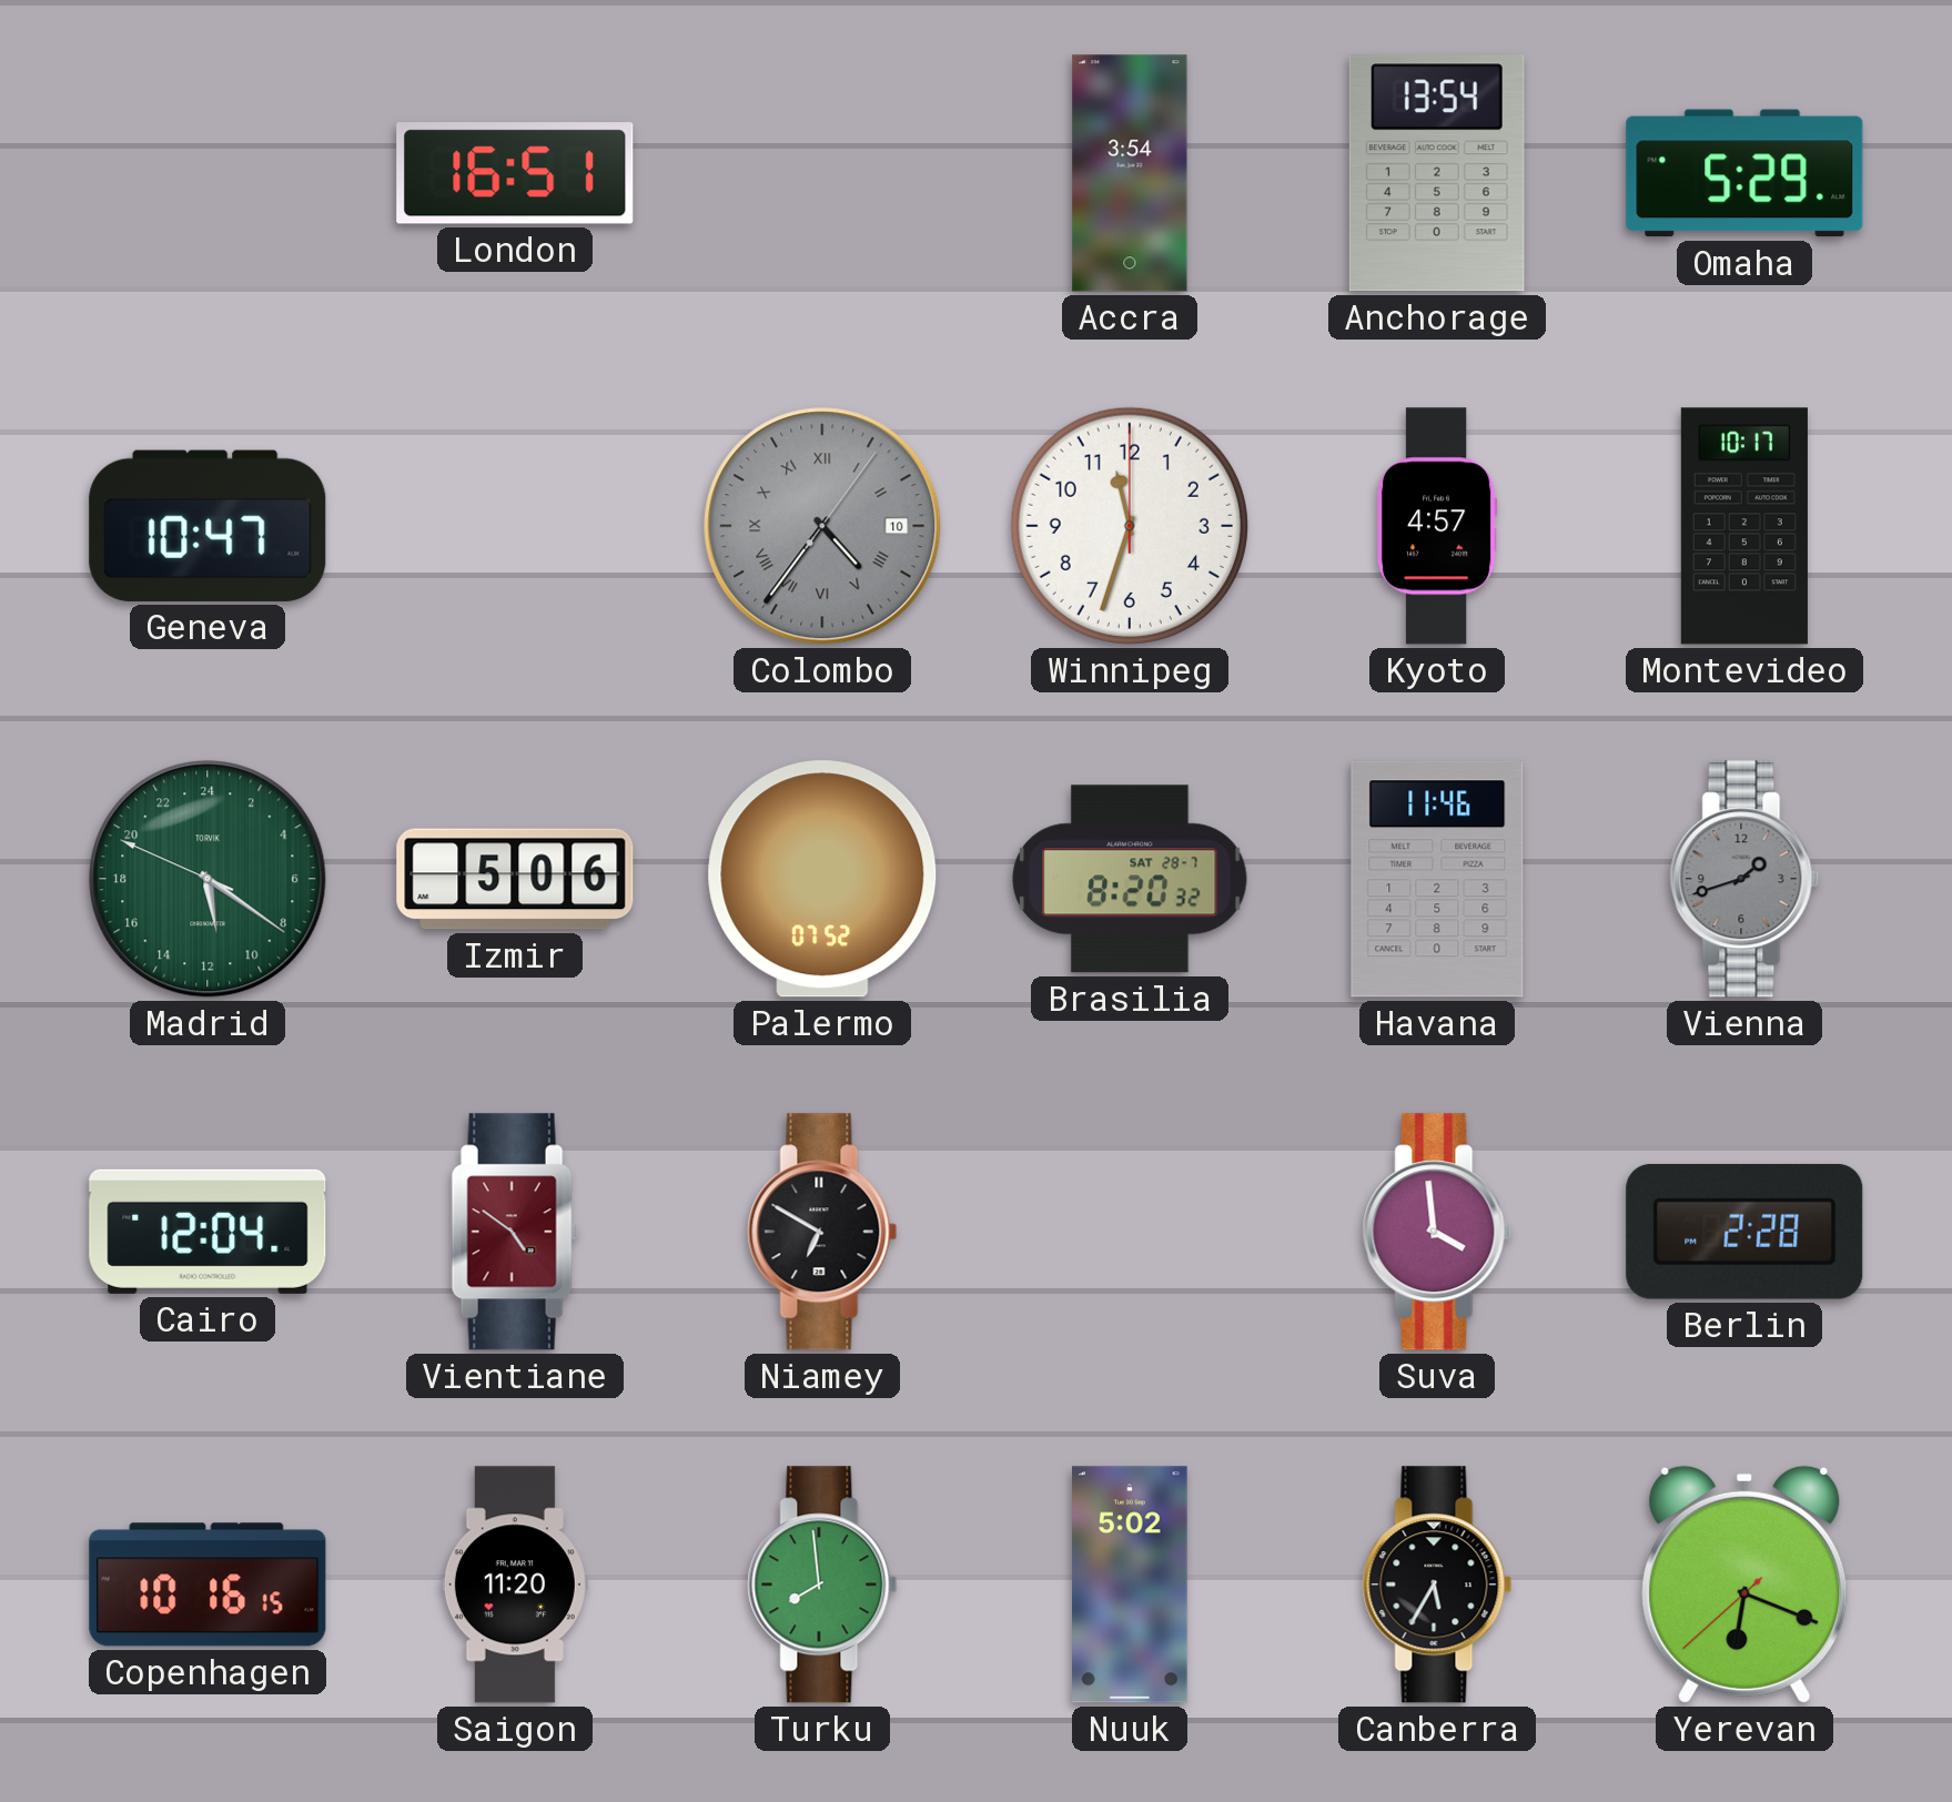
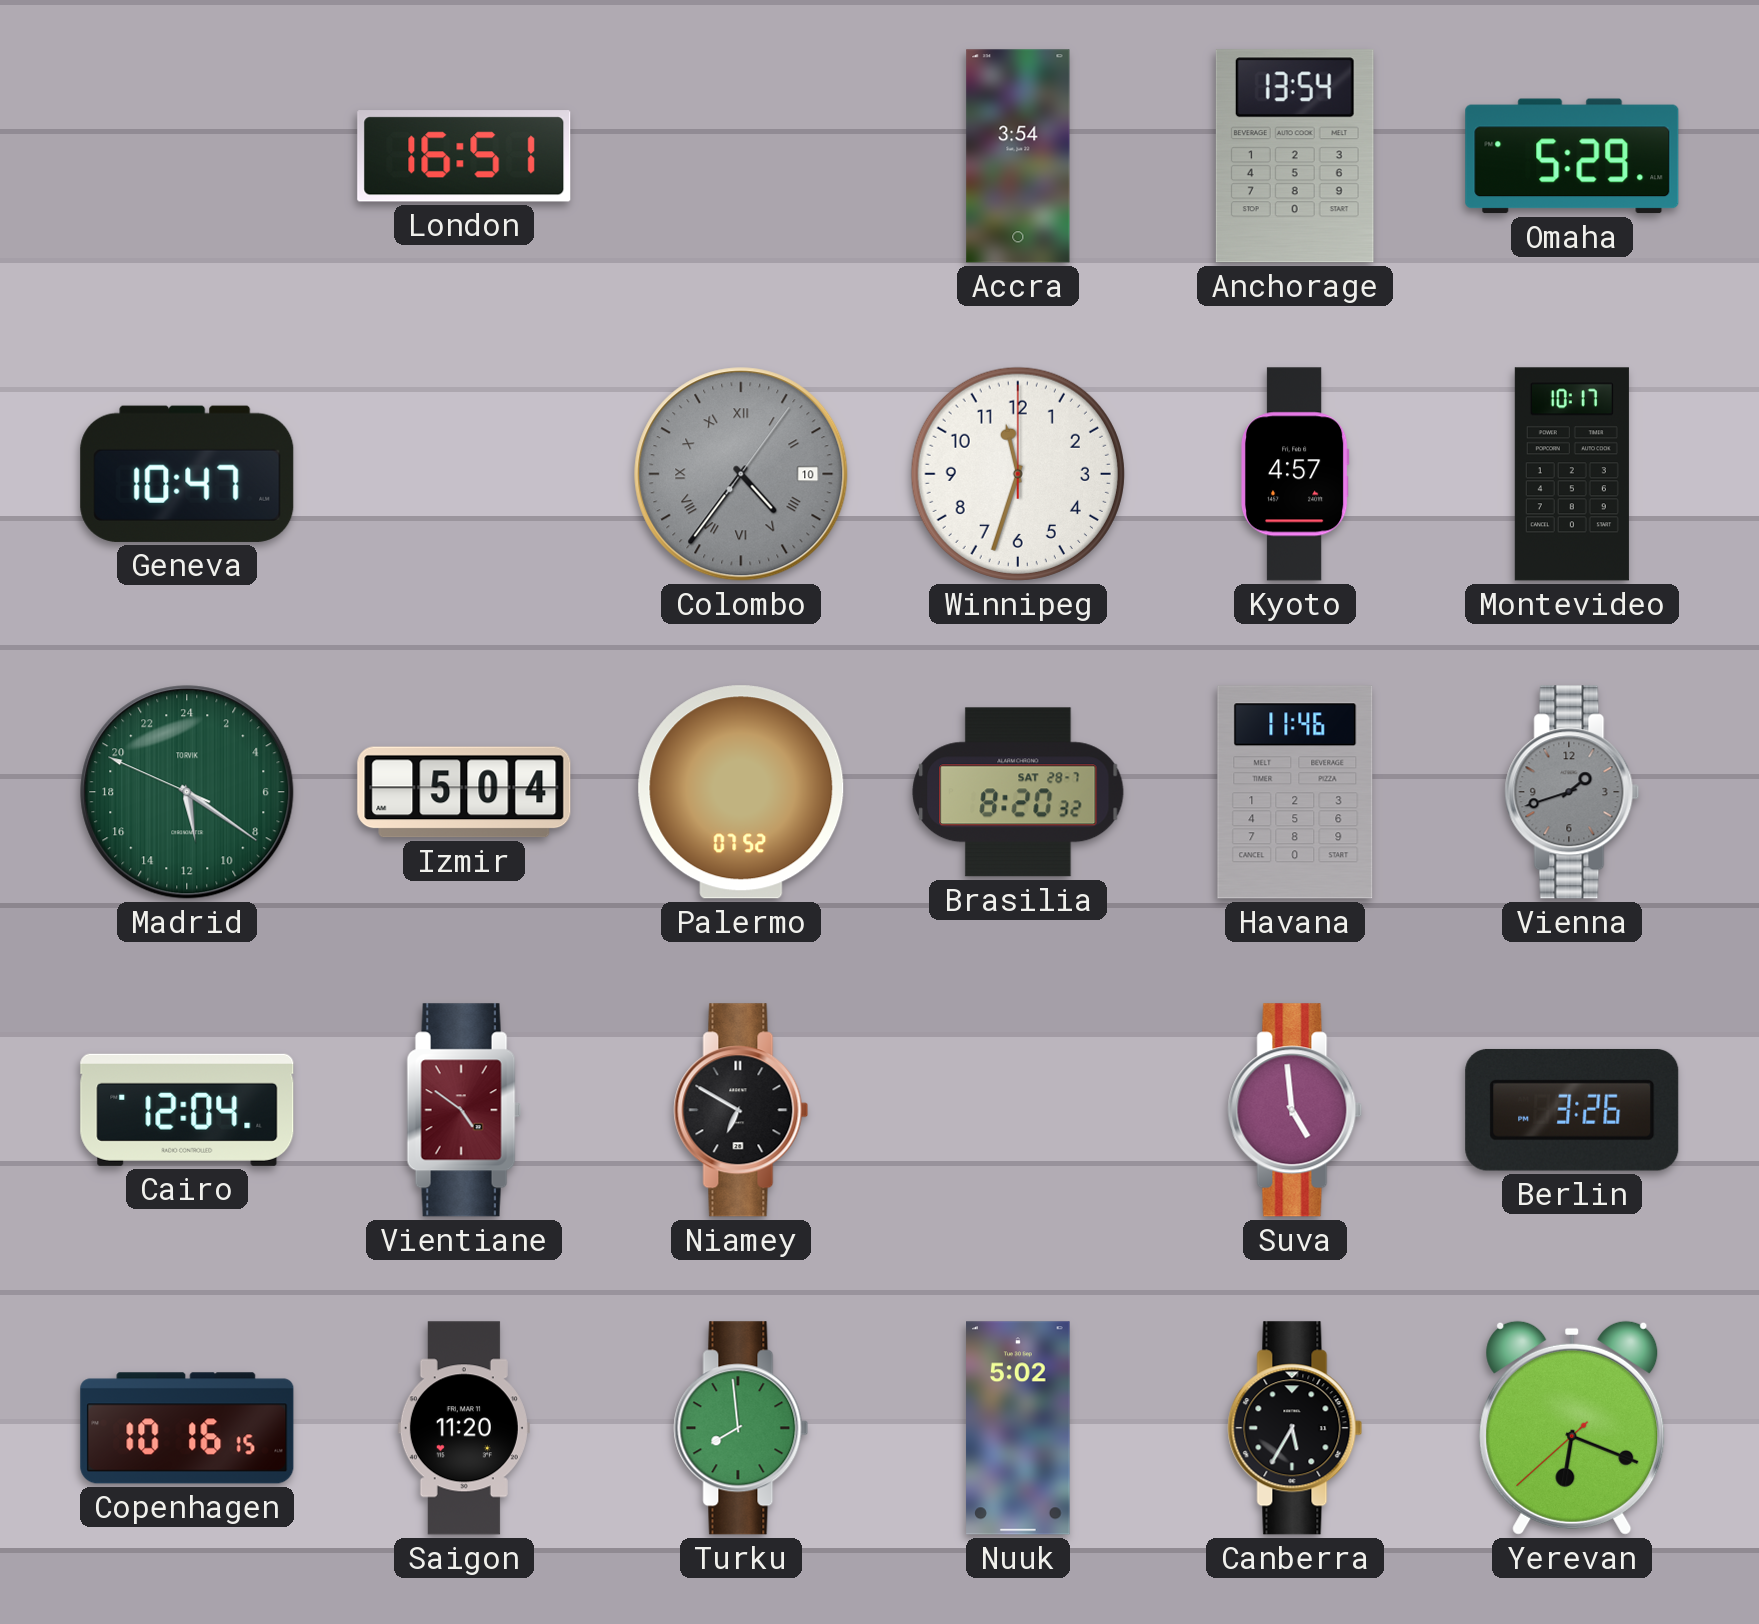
Izmir: 5:06 -> 5:04 (464, 792)
Suva: 3:59 -> 4:59 (1295, 1110)
Berlin: 2:28 -> 3:26 (1572, 1110)
